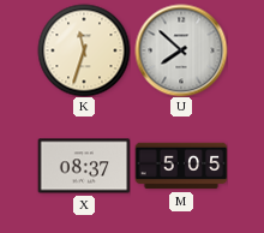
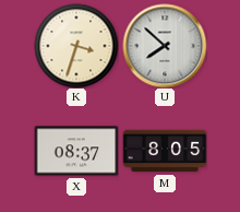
K: 11:33 -> 3:33 (76, 46)
M: 5:05 -> 8:05 (165, 151)
